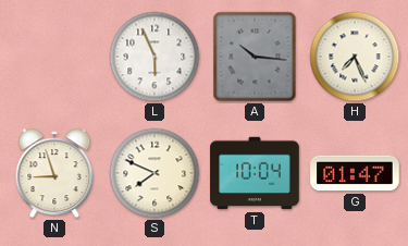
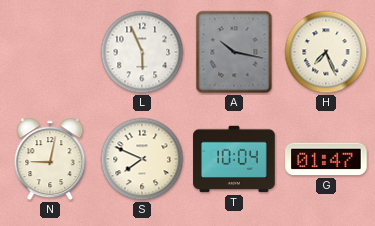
A: 10:16 -> 10:17 (234, 52)
N: 8:57 -> 9:02 (50, 159)
